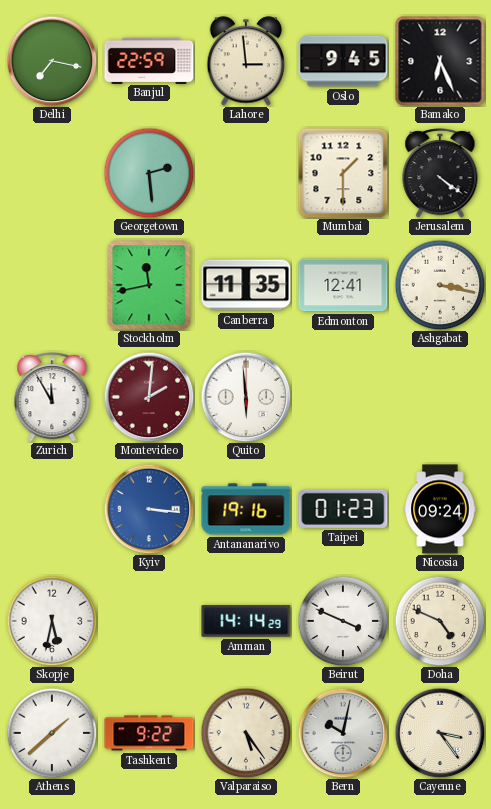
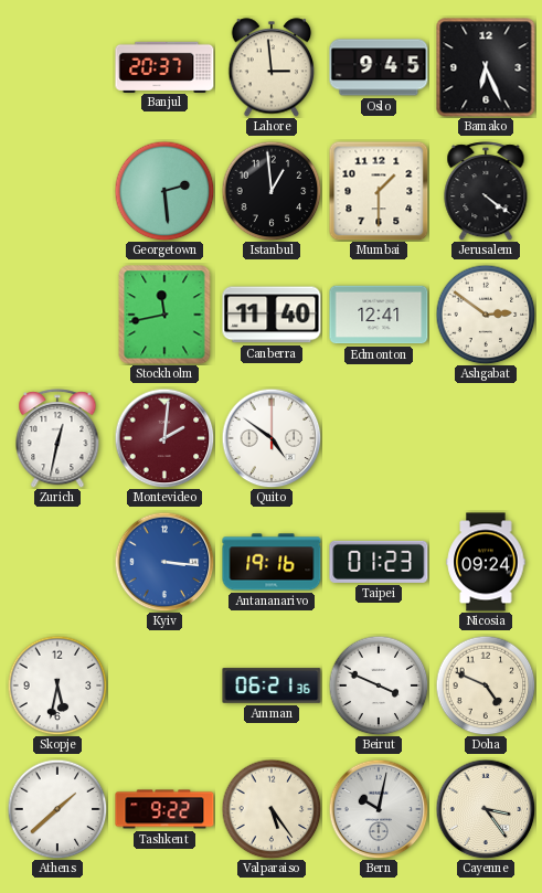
Delhi: 7:17 -> none (52, 61)
Banjul: 22:59 -> 20:37 (164, 66)
Istanbul: none -> 12:59 (272, 191)
Canberra: 11:35 -> 11:40 (272, 315)
Ashgabat: 3:17 -> 2:51 (486, 315)
Zurich: 11:55 -> 12:32 (57, 438)
Quito: 5:59 -> 4:51 (272, 438)
Amman: 14:14 -> 06:21 (272, 685)
